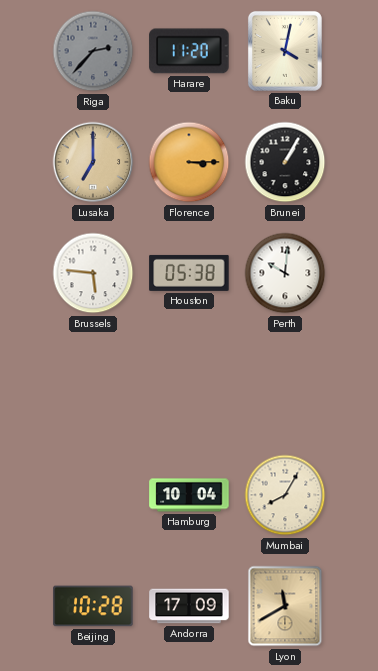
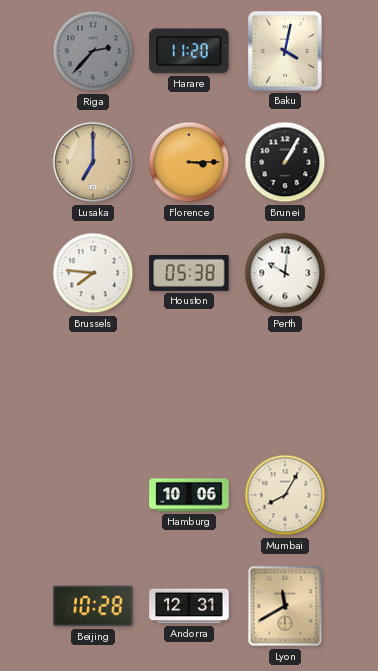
Brussels: 5:46 -> 7:46 (93, 273)
Hamburg: 10:04 -> 10:06 (189, 495)
Andorra: 17:09 -> 12:31 (189, 606)
